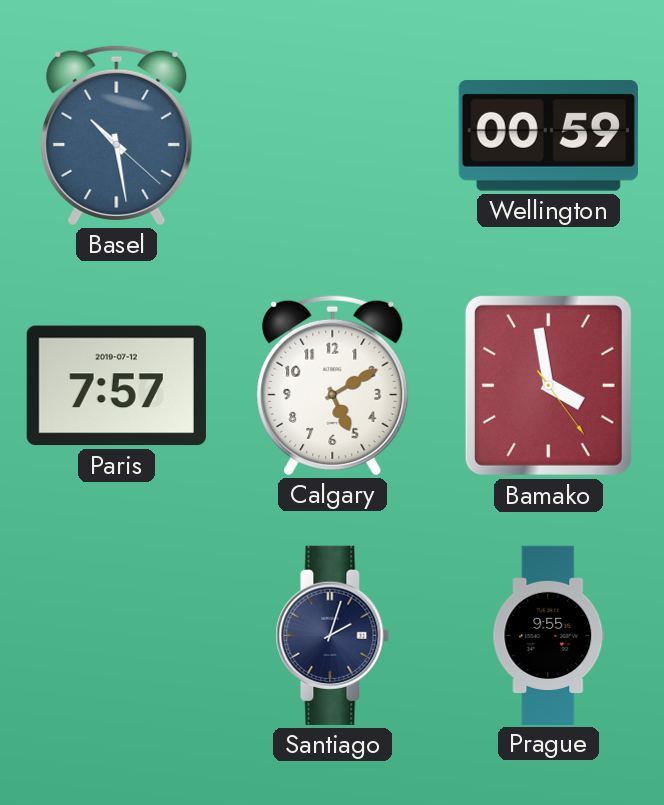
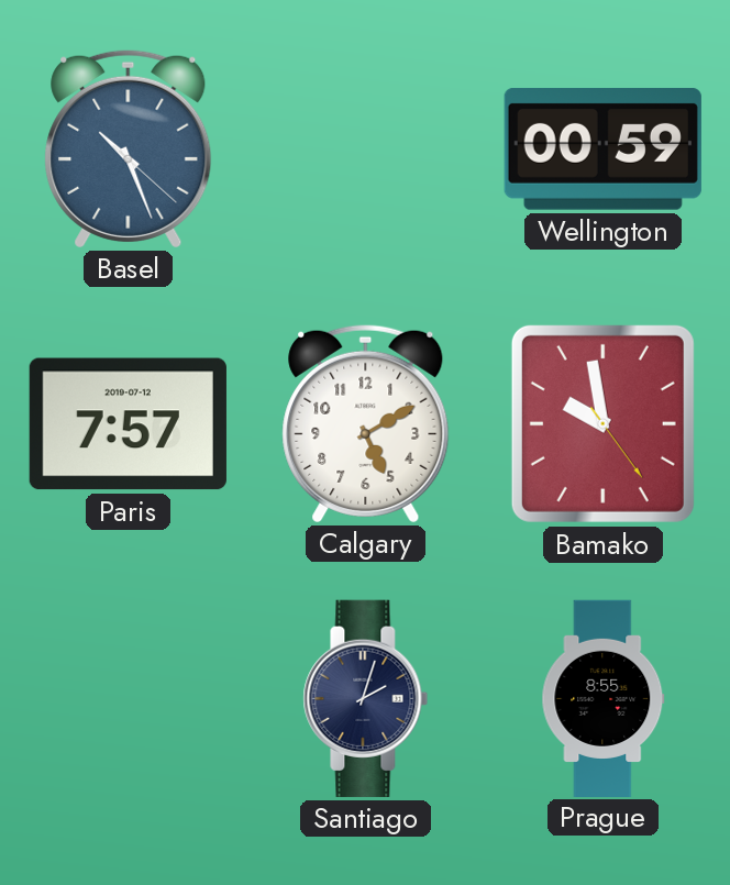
Basel: 10:28 -> 10:26 (129, 148)
Bamako: 3:58 -> 9:58 (602, 423)
Prague: 9:55 -> 8:55 (604, 698)
